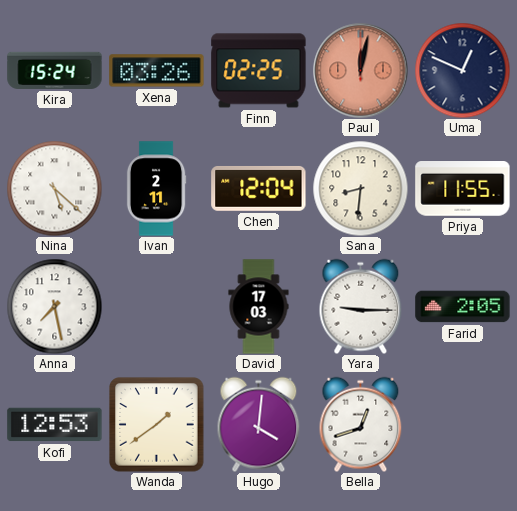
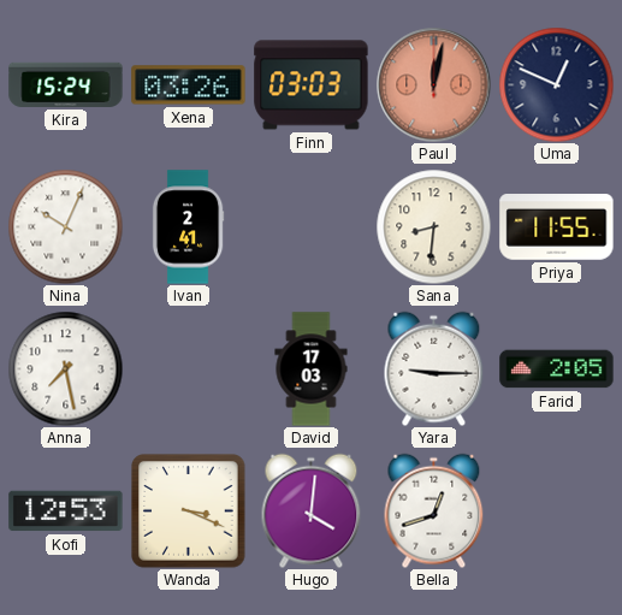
Finn: 02:25 -> 03:03 (312, 85)
Nina: 5:22 -> 10:04 (65, 226)
Ivan: 2:11 -> 2:41 (188, 227)
Chen: 12:04 -> none (259, 188)
Wanda: 1:39 -> 3:19 (189, 511)
